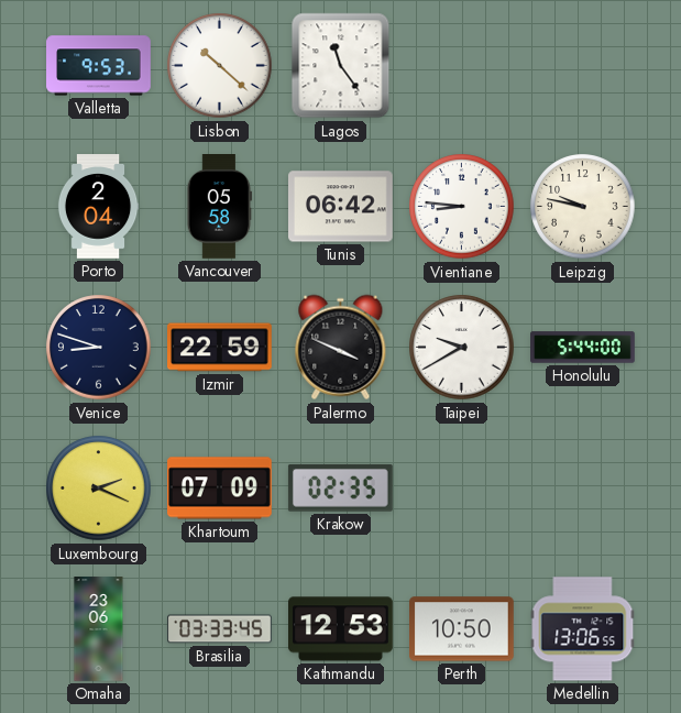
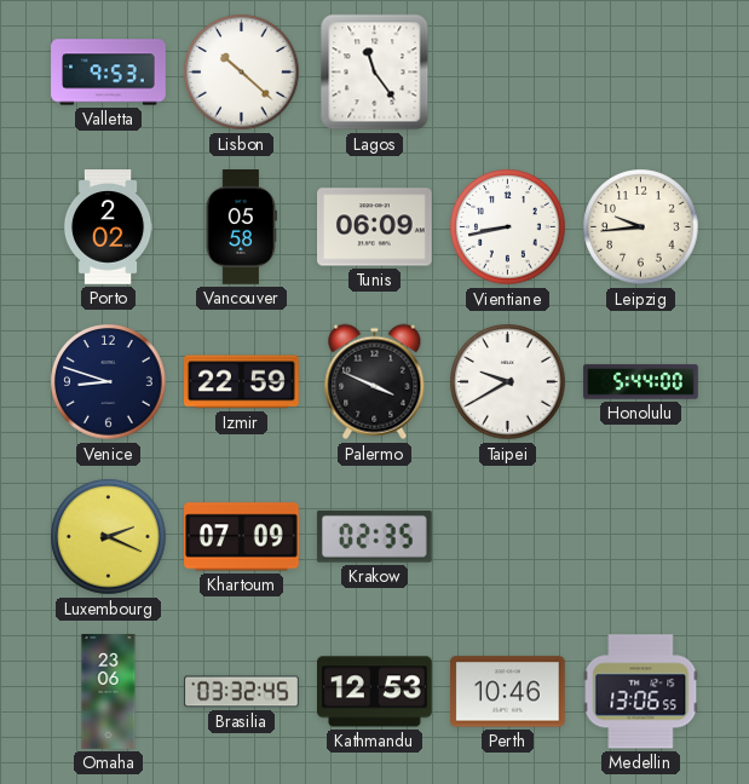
Porto: 2:04 -> 2:02 (108, 227)
Tunis: 06:42 -> 06:09 (375, 227)
Vientiane: 8:46 -> 8:43 (508, 227)
Leipzig: 9:47 -> 9:44 (641, 227)
Brasilia: 03:33 -> 03:32 (242, 692)
Perth: 10:50 -> 10:46 (508, 692)
